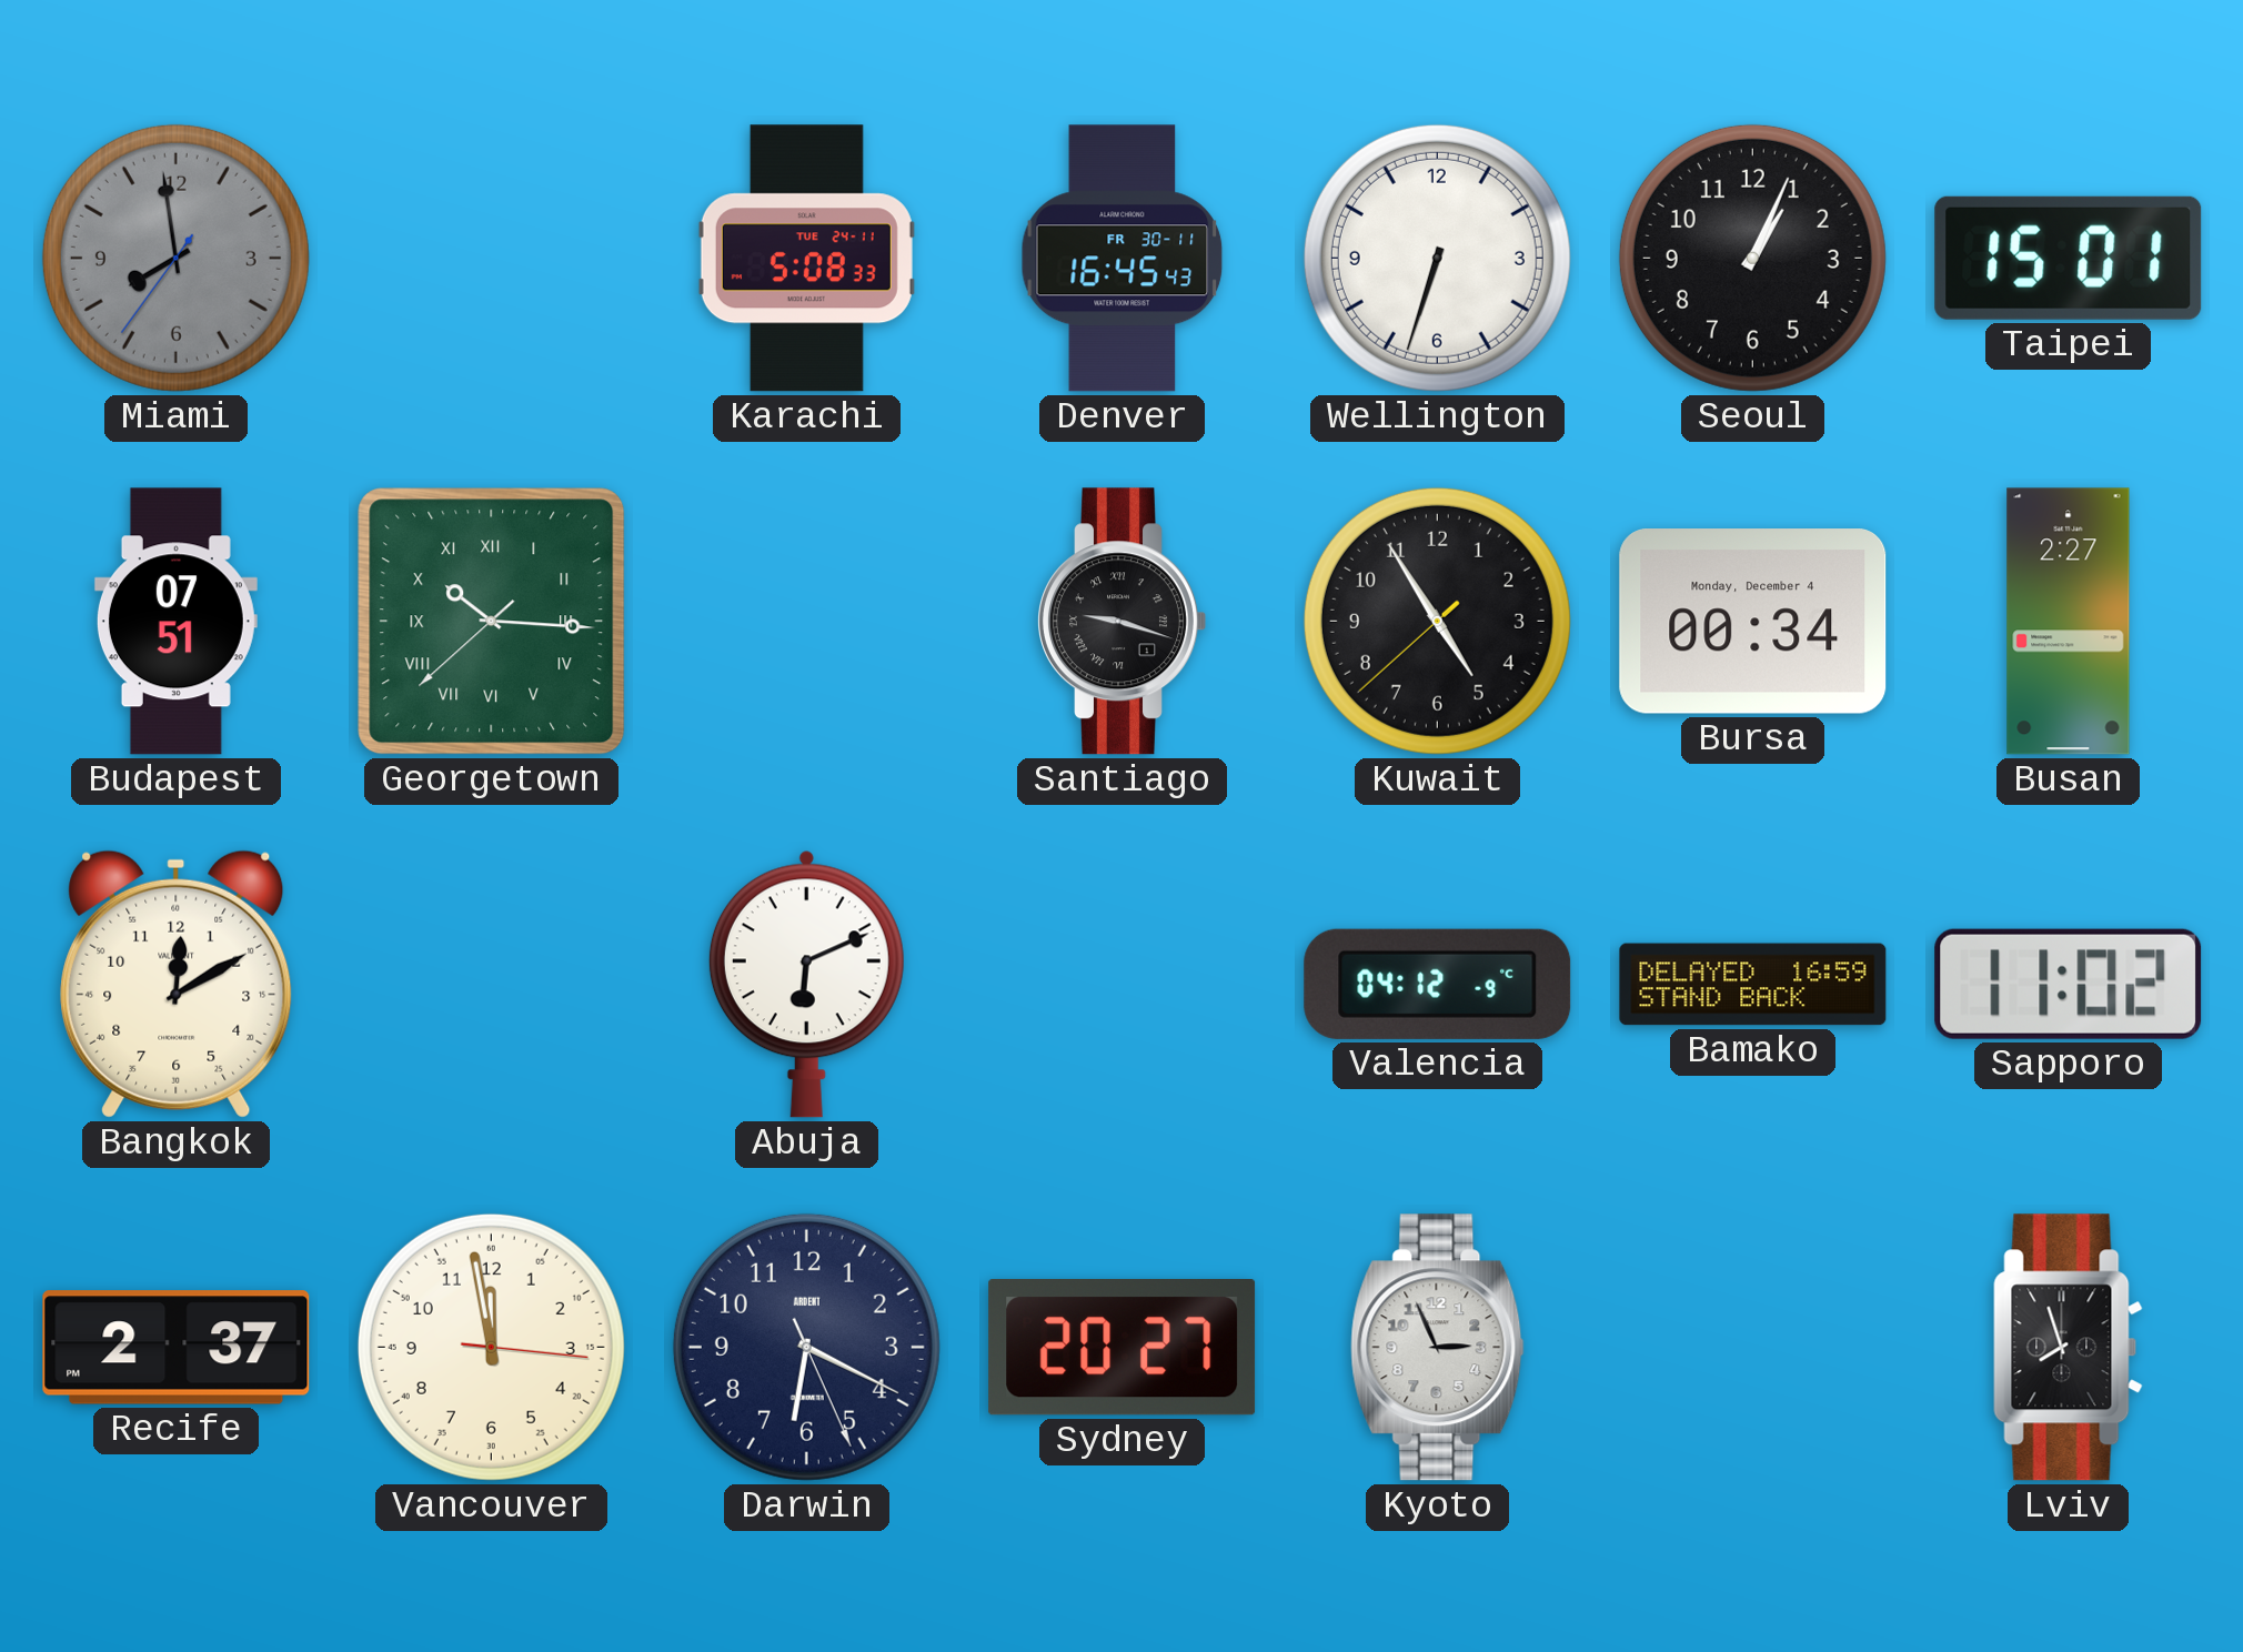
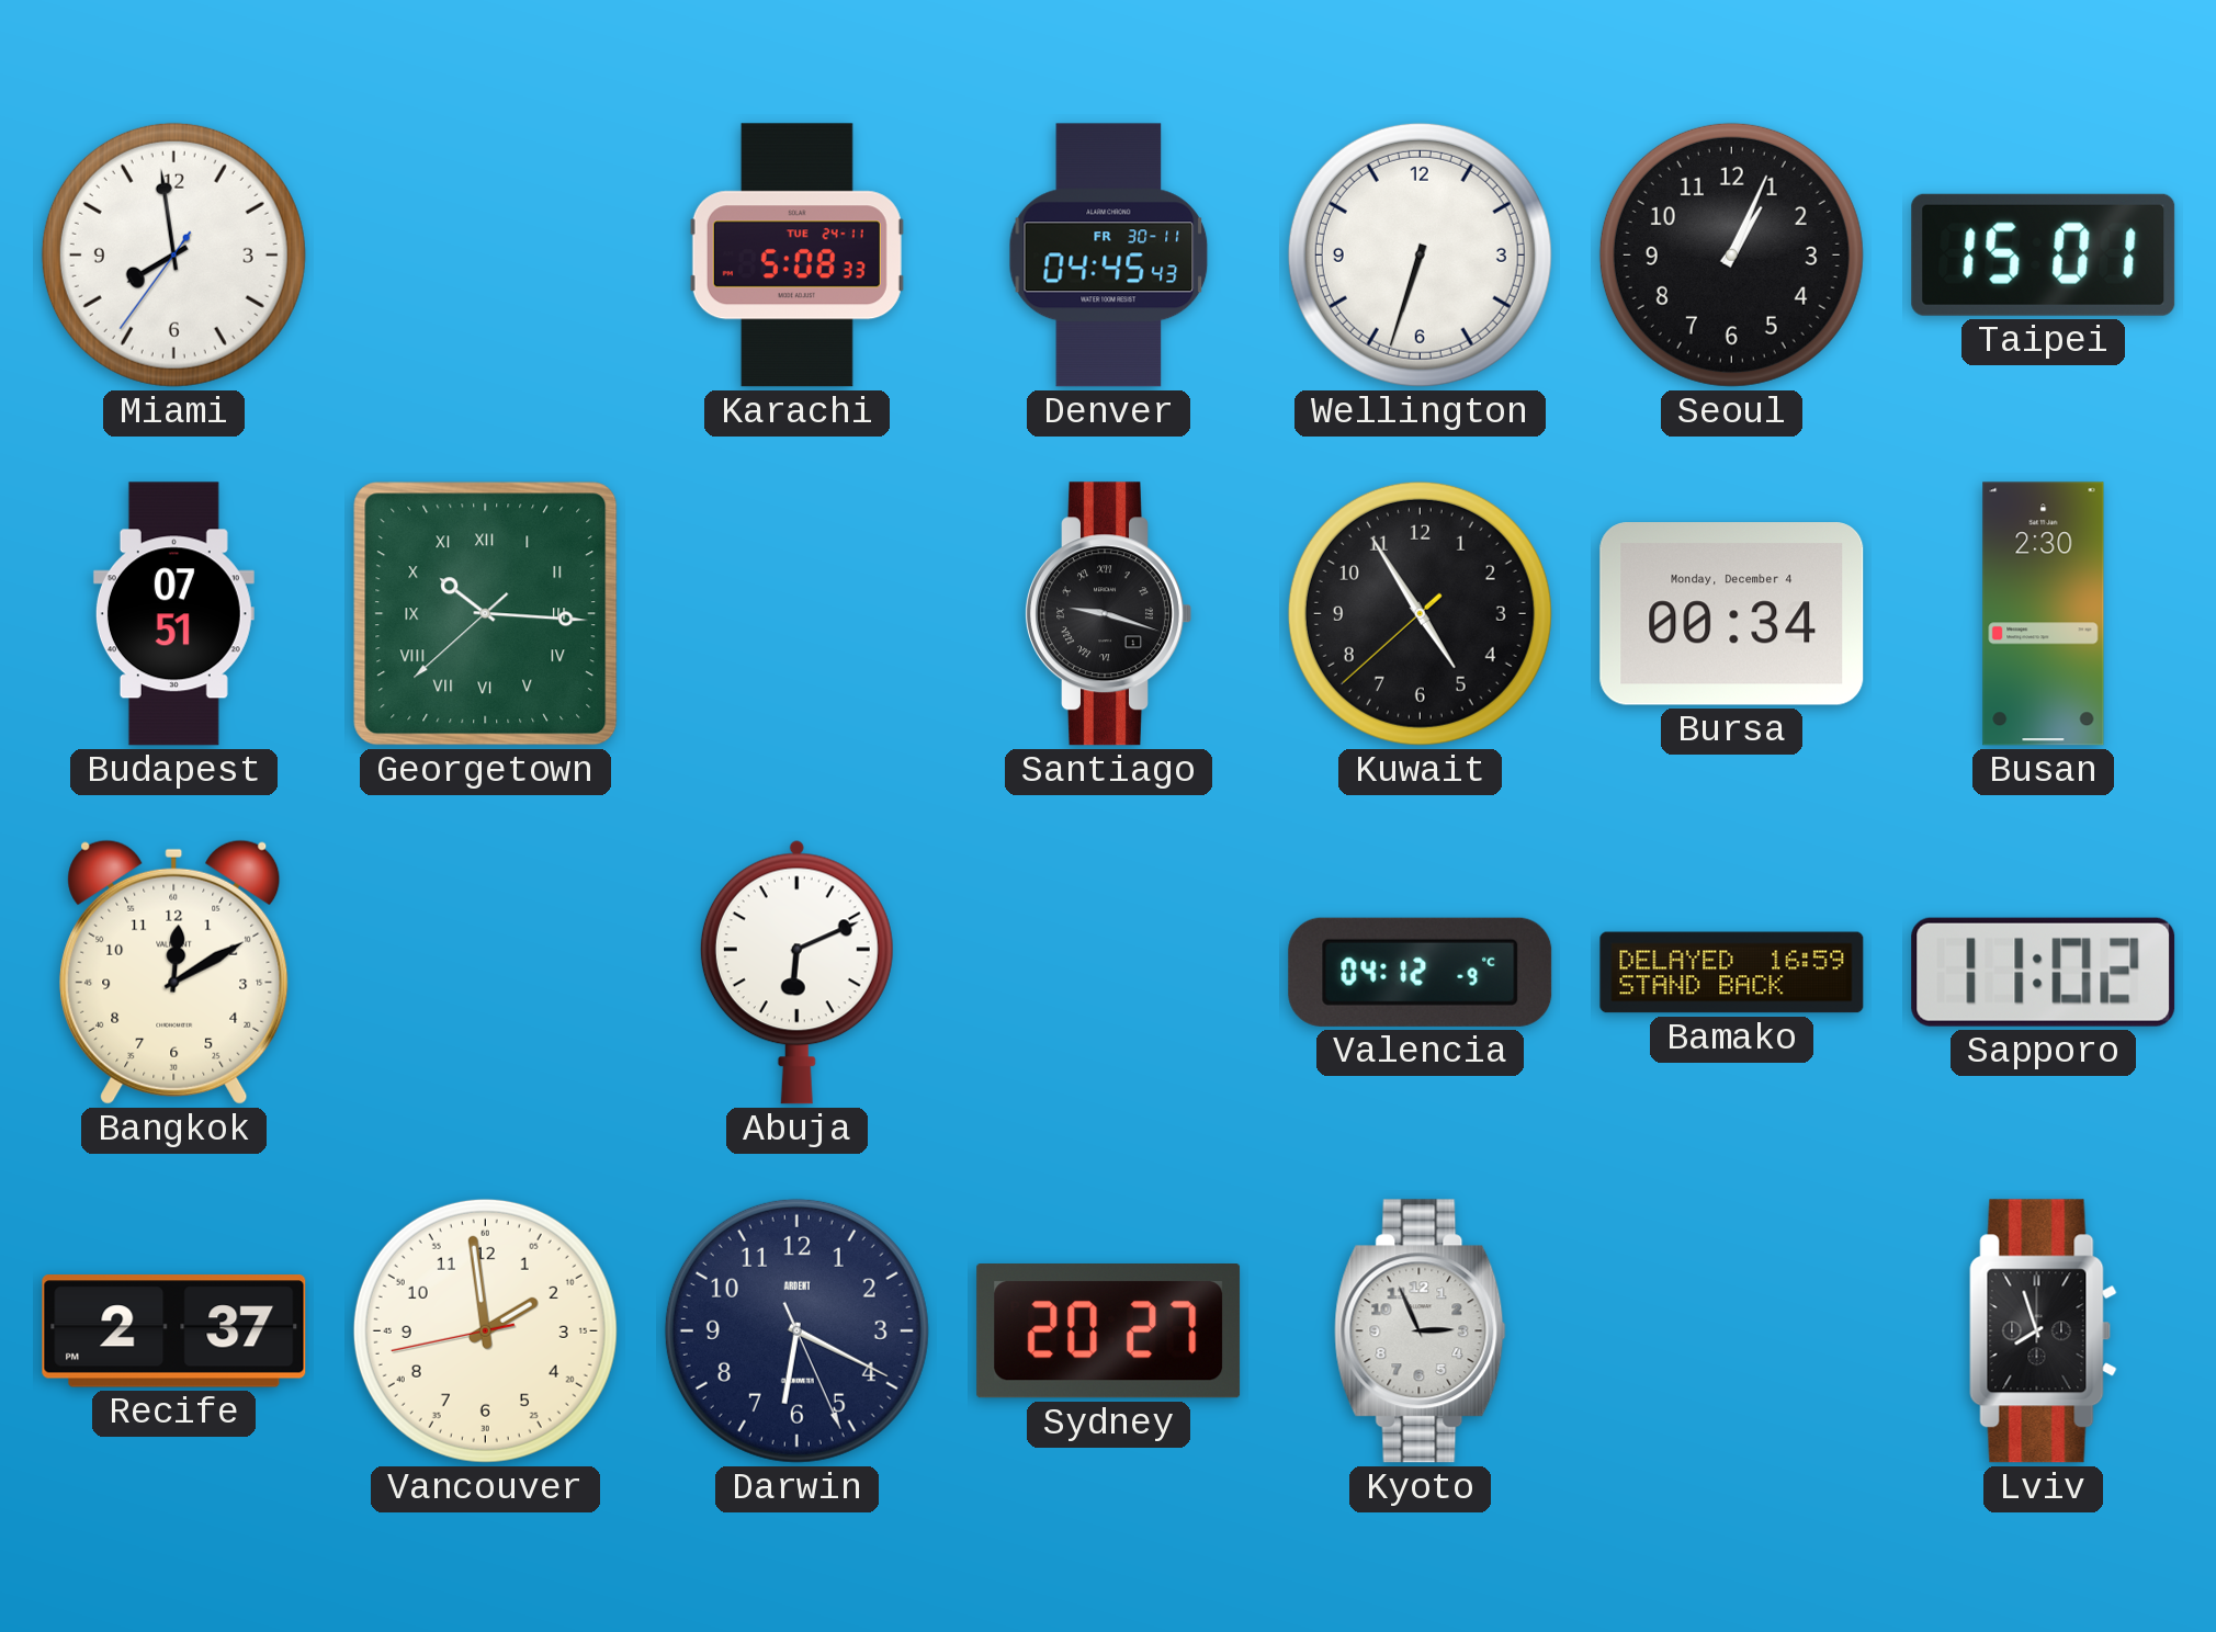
Miami dial: grey -> white (173, 254)
Denver: 16:45 -> 04:45 (1109, 256)
Busan: 2:27 -> 2:30 (2044, 614)
Vancouver: 11:58 -> 1:58 (485, 1330)
